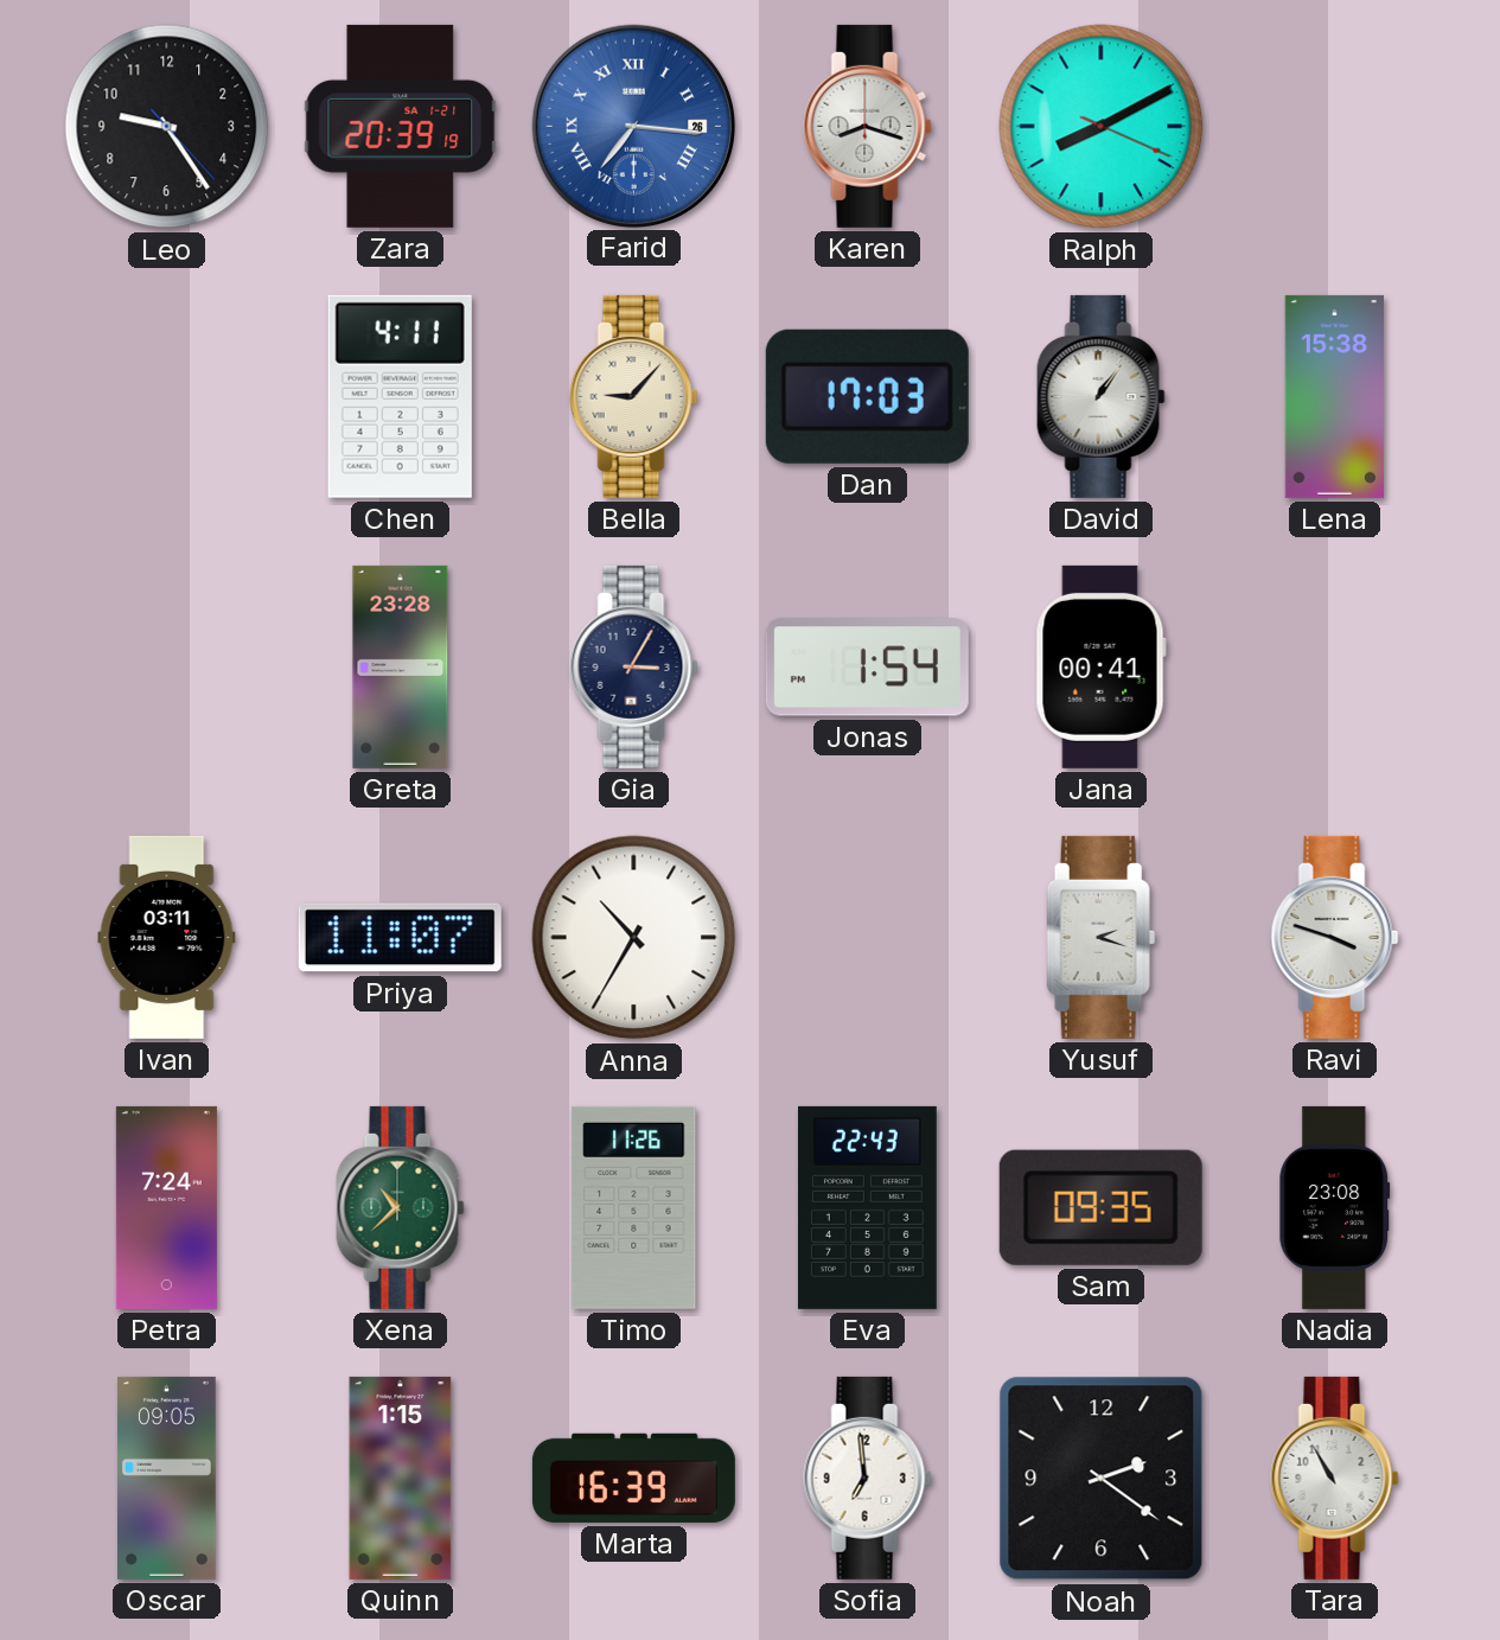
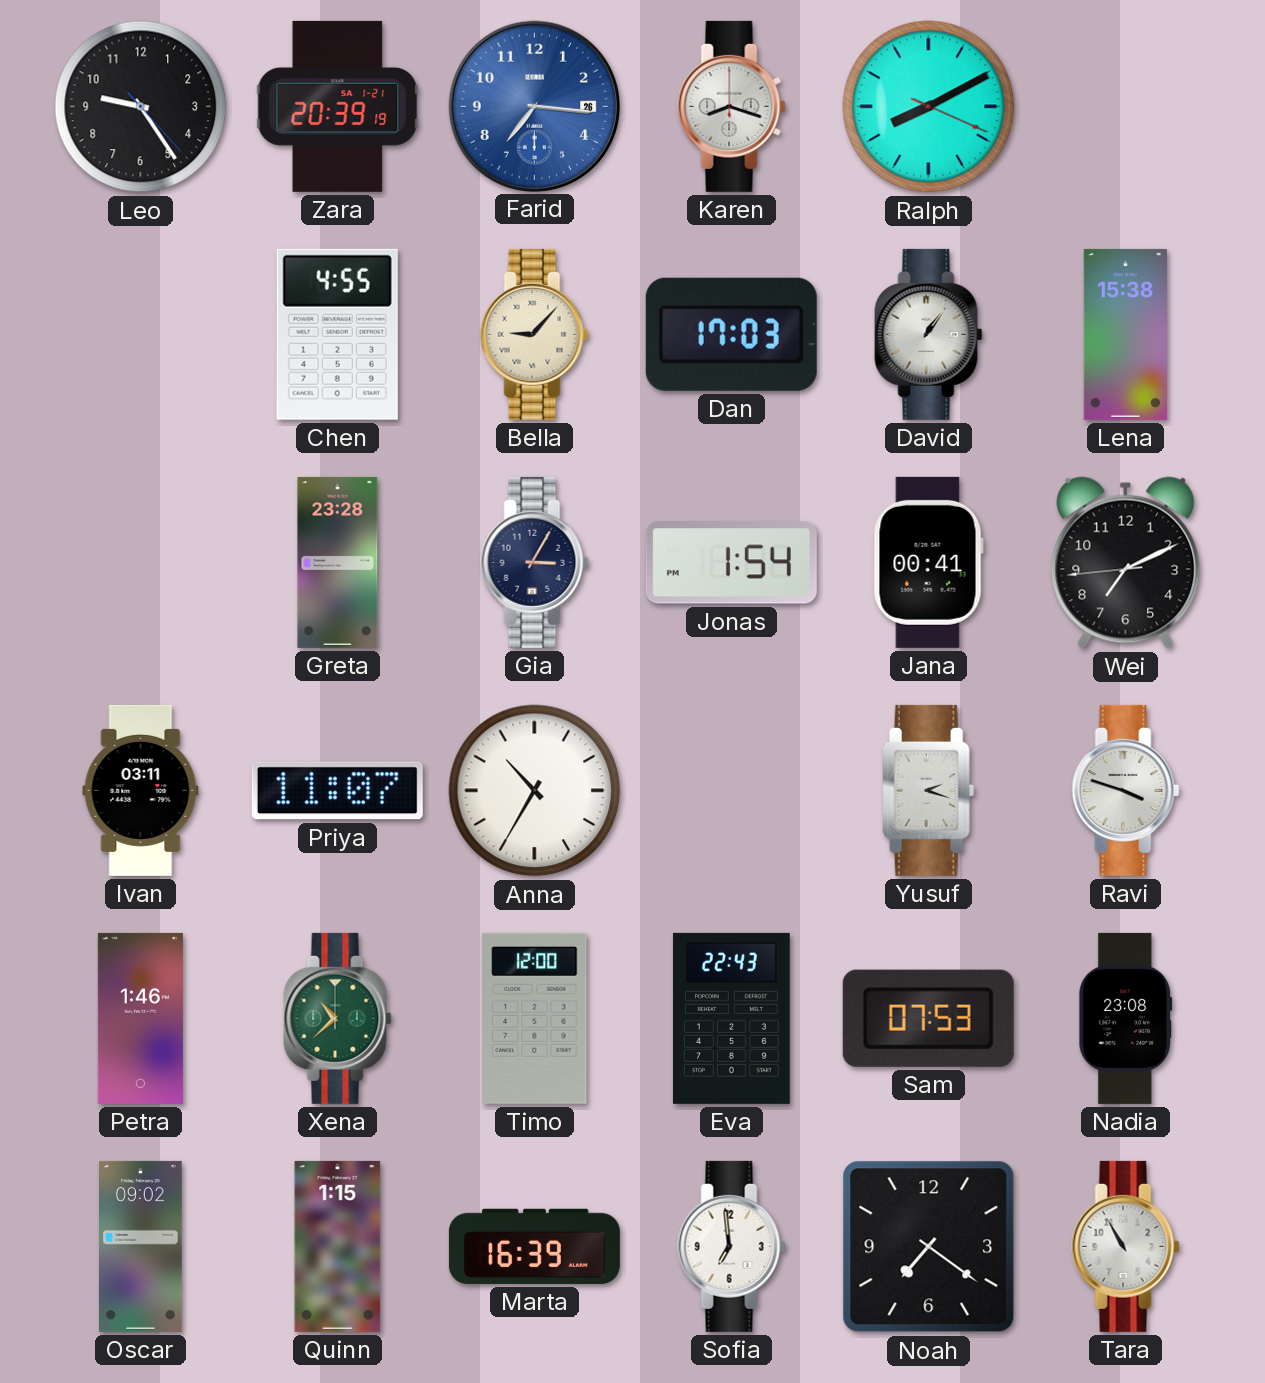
Farid numerals: Roman -> Arabic (534, 106)
Chen: 4:11 -> 4:55 (337, 334)
Wei: none -> 7:10 (1126, 563)
Petra: 7:24 -> 1:46 (140, 1018)
Timo: 11:26 -> 12:00 (535, 1018)
Sam: 09:35 -> 07:53 (928, 1018)
Oscar: 09:05 -> 09:02 (141, 1246)
Noah: 2:21 -> 7:21 (929, 1247)
